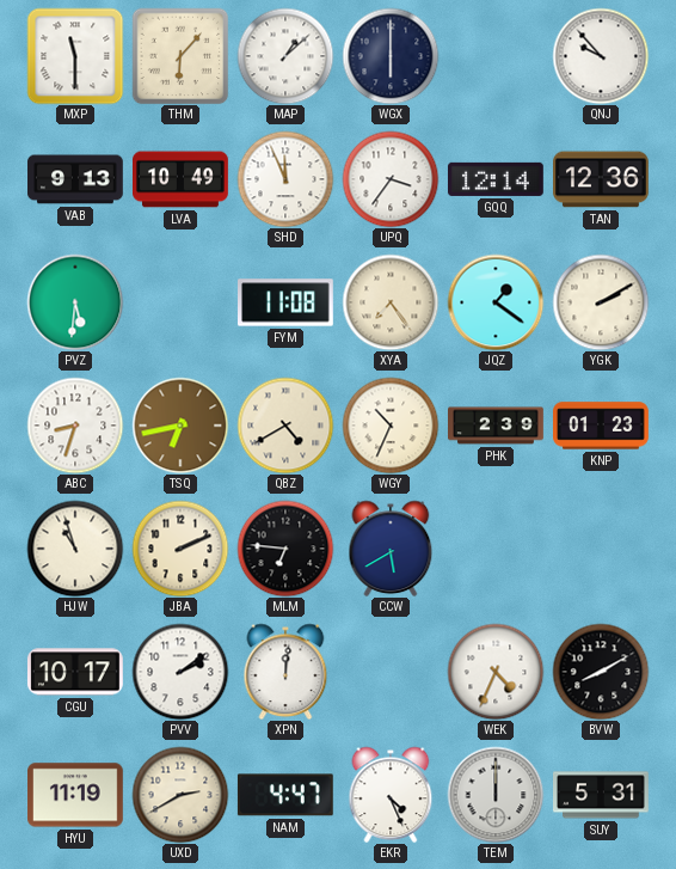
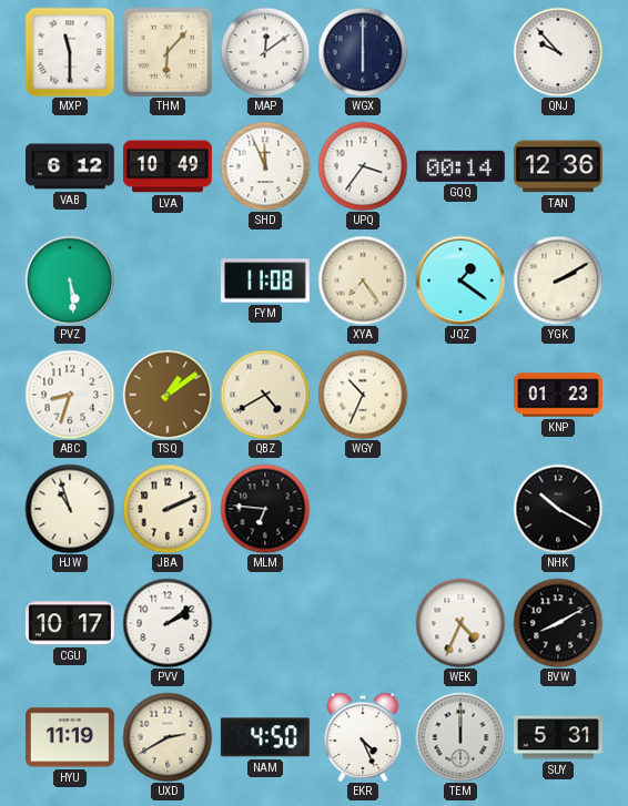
MAP: 1:08 -> 12:09 (265, 52)
VAB: 9:13 -> 6:12 (71, 166)
GQQ: 12:14 -> 00:14 (462, 166)
PVZ: 5:31 -> 5:29 (70, 280)
TSQ: 6:43 -> 1:09 (168, 395)
PHK: 2:39 -> none (496, 426)
CCW: 5:40 -> none (391, 549)
NHK: none -> 10:20 (558, 509)
XPN: 12:01 -> none (285, 672)
NAM: 4:47 -> 4:50 (265, 737)
